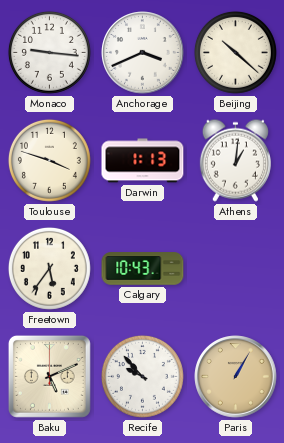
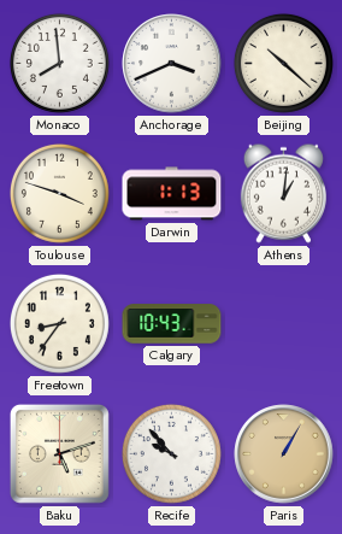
Monaco: 9:16 -> 7:59 (59, 63)
Freetown: 5:36 -> 8:36 (59, 323)
Baku: 5:11 -> 5:12 (59, 453)
